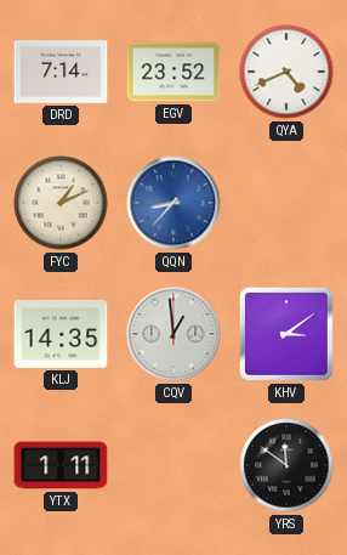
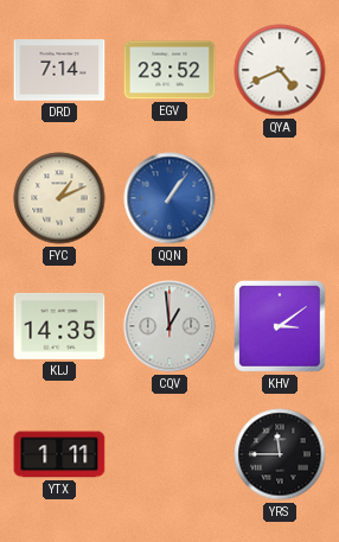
QQN: 8:37 -> 1:06 (170, 198)
YRS: 11:51 -> 11:45 (280, 454)
